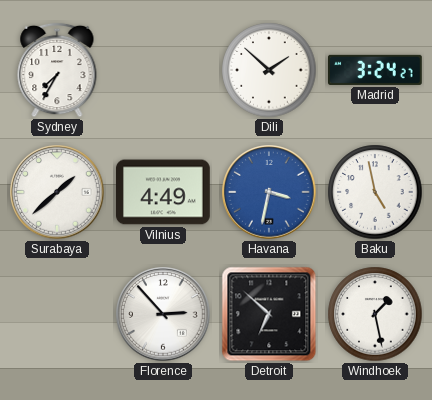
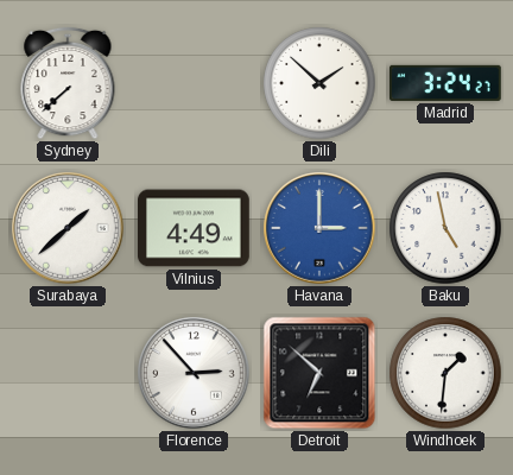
Sydney: 7:35 -> 7:38 (68, 83)
Havana: 3:32 -> 3:00 (319, 228)
Windhoek: 1:28 -> 1:31 (445, 373)
